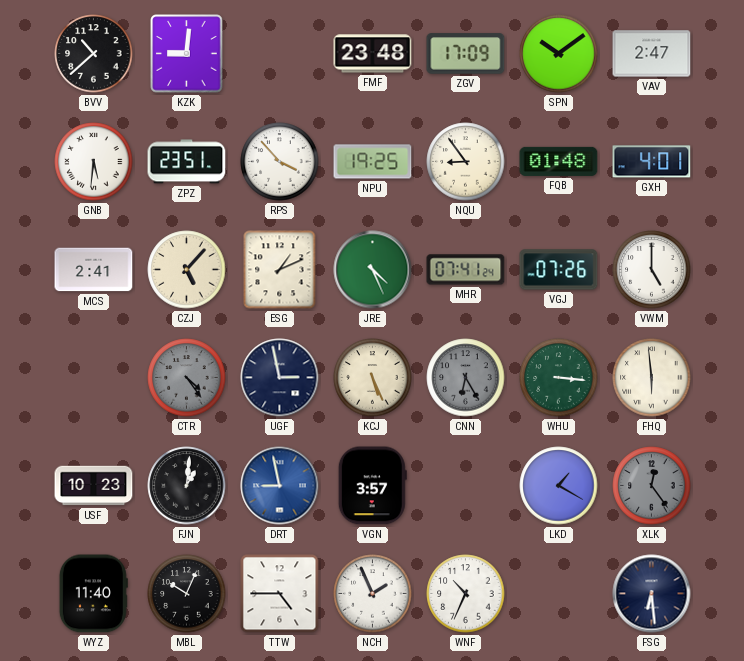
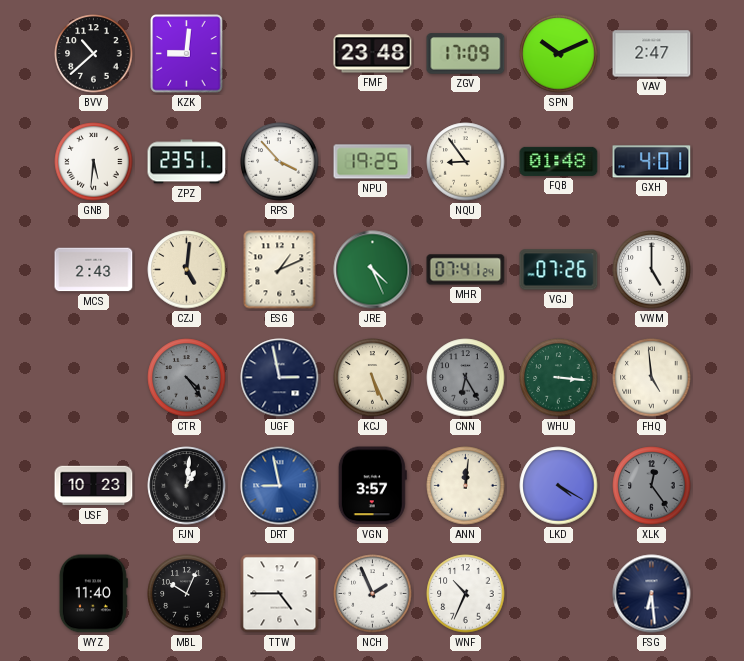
SPN: 10:09 -> 10:11 (559, 54)
MCS: 2:41 -> 2:43 (94, 270)
CZJ: 5:07 -> 5:01 (187, 270)
FHQ: 5:59 -> 4:59 (652, 378)
ANN: none -> 12:01 (466, 486)
LKD: 1:20 -> 4:20 (559, 486)
